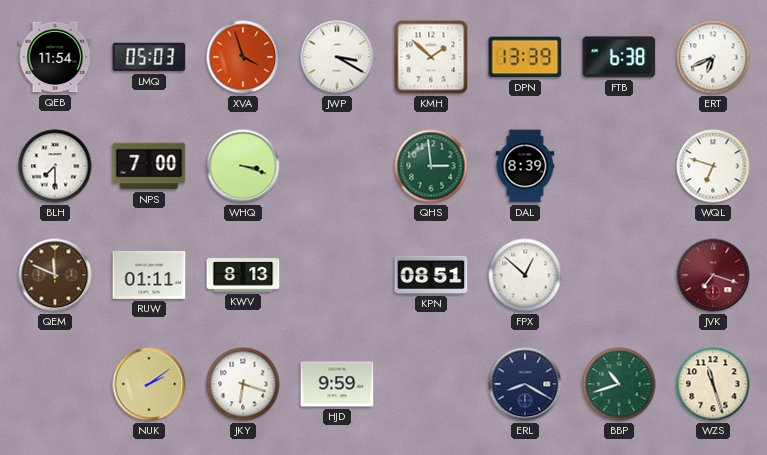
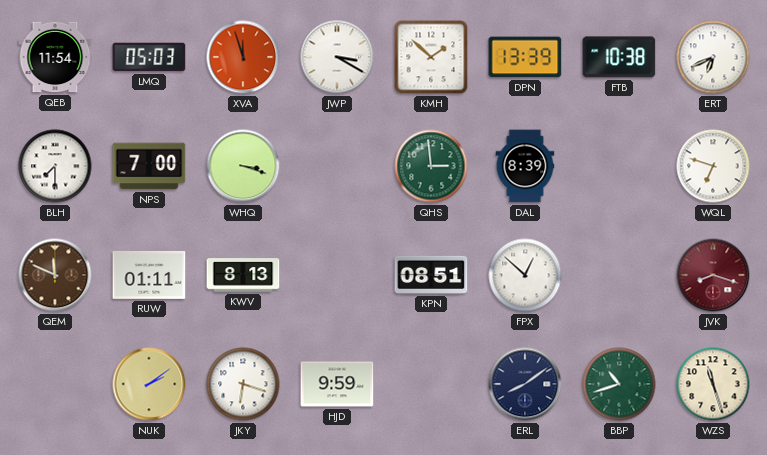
XVA: 3:57 -> 11:57 (243, 57)
FTB: 6:38 -> 10:38 (619, 57)
JVK: 7:18 -> 8:18 (713, 275)
ERL: 8:20 -> 8:09 (525, 384)
